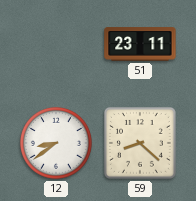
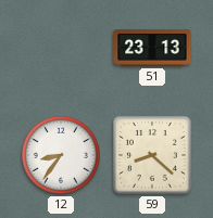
51: 23:11 -> 23:13 (152, 48)
12: 8:39 -> 8:36 (61, 155)
